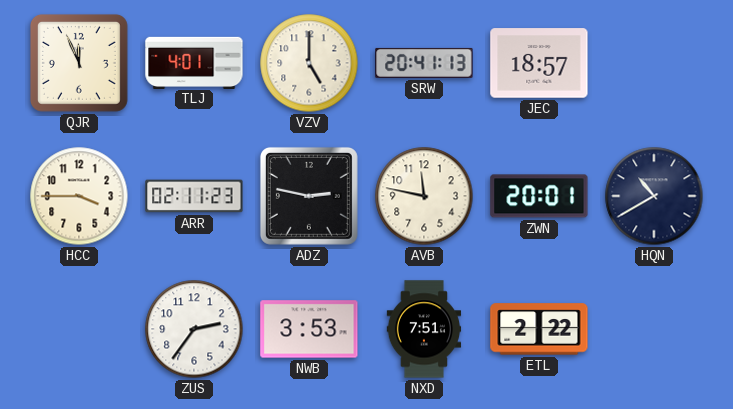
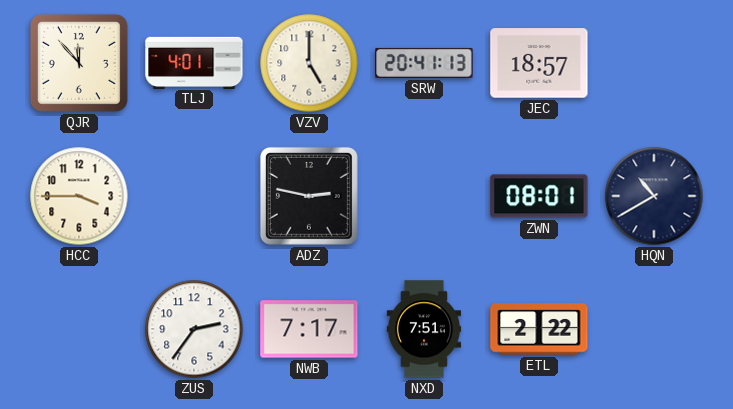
QJR: 11:56 -> 11:53 (79, 63)
ARR: 02:11 -> none (194, 196)
AVB: 11:47 -> none (424, 196)
ZWN: 20:01 -> 08:01 (539, 196)
NWB: 3:53 -> 7:17 (309, 329)
